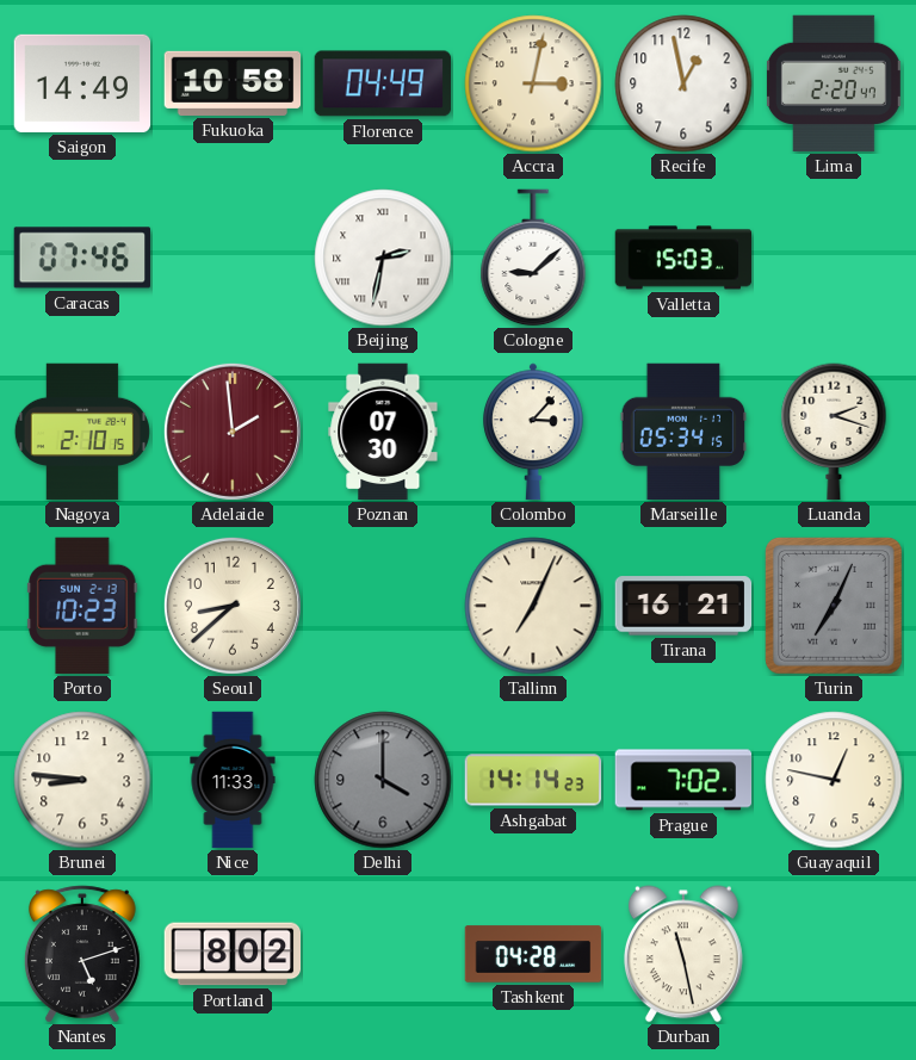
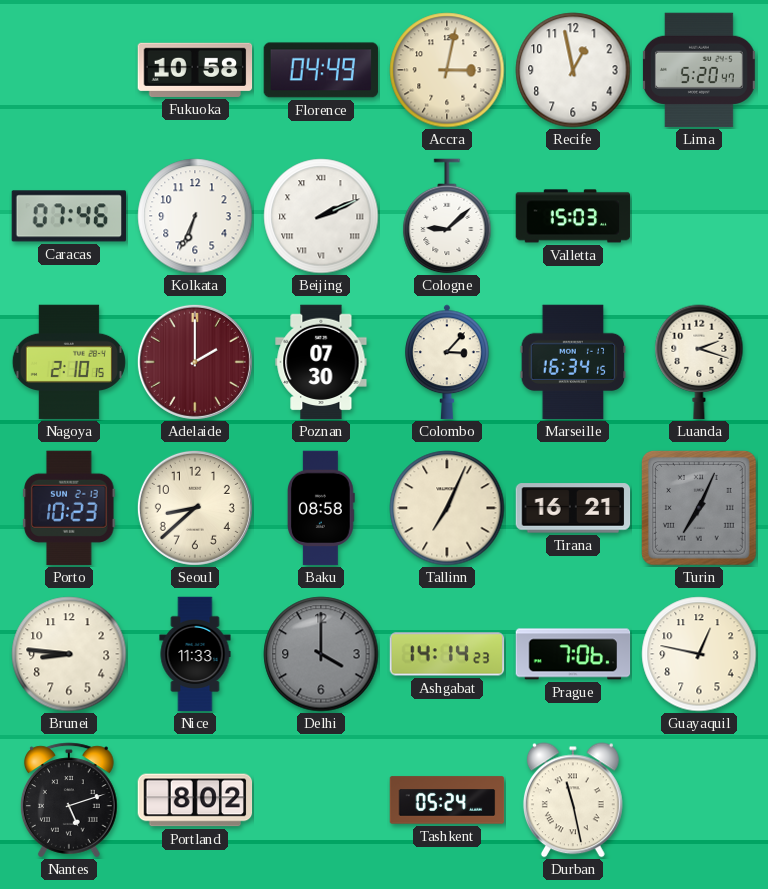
Saigon: 14:49 -> none (82, 83)
Lima: 2:20 -> 5:20 (699, 70)
Kolkata: none -> 6:34 (195, 216)
Beijing: 2:32 -> 2:11 (321, 216)
Adelaide: 1:59 -> 2:00 (195, 362)
Marseille: 05:34 -> 16:34 (573, 362)
Baku: none -> 08:58 (321, 508)
Prague: 7:02 -> 7:06 (573, 654)
Tashkent: 04:28 -> 05:24 (447, 800)
